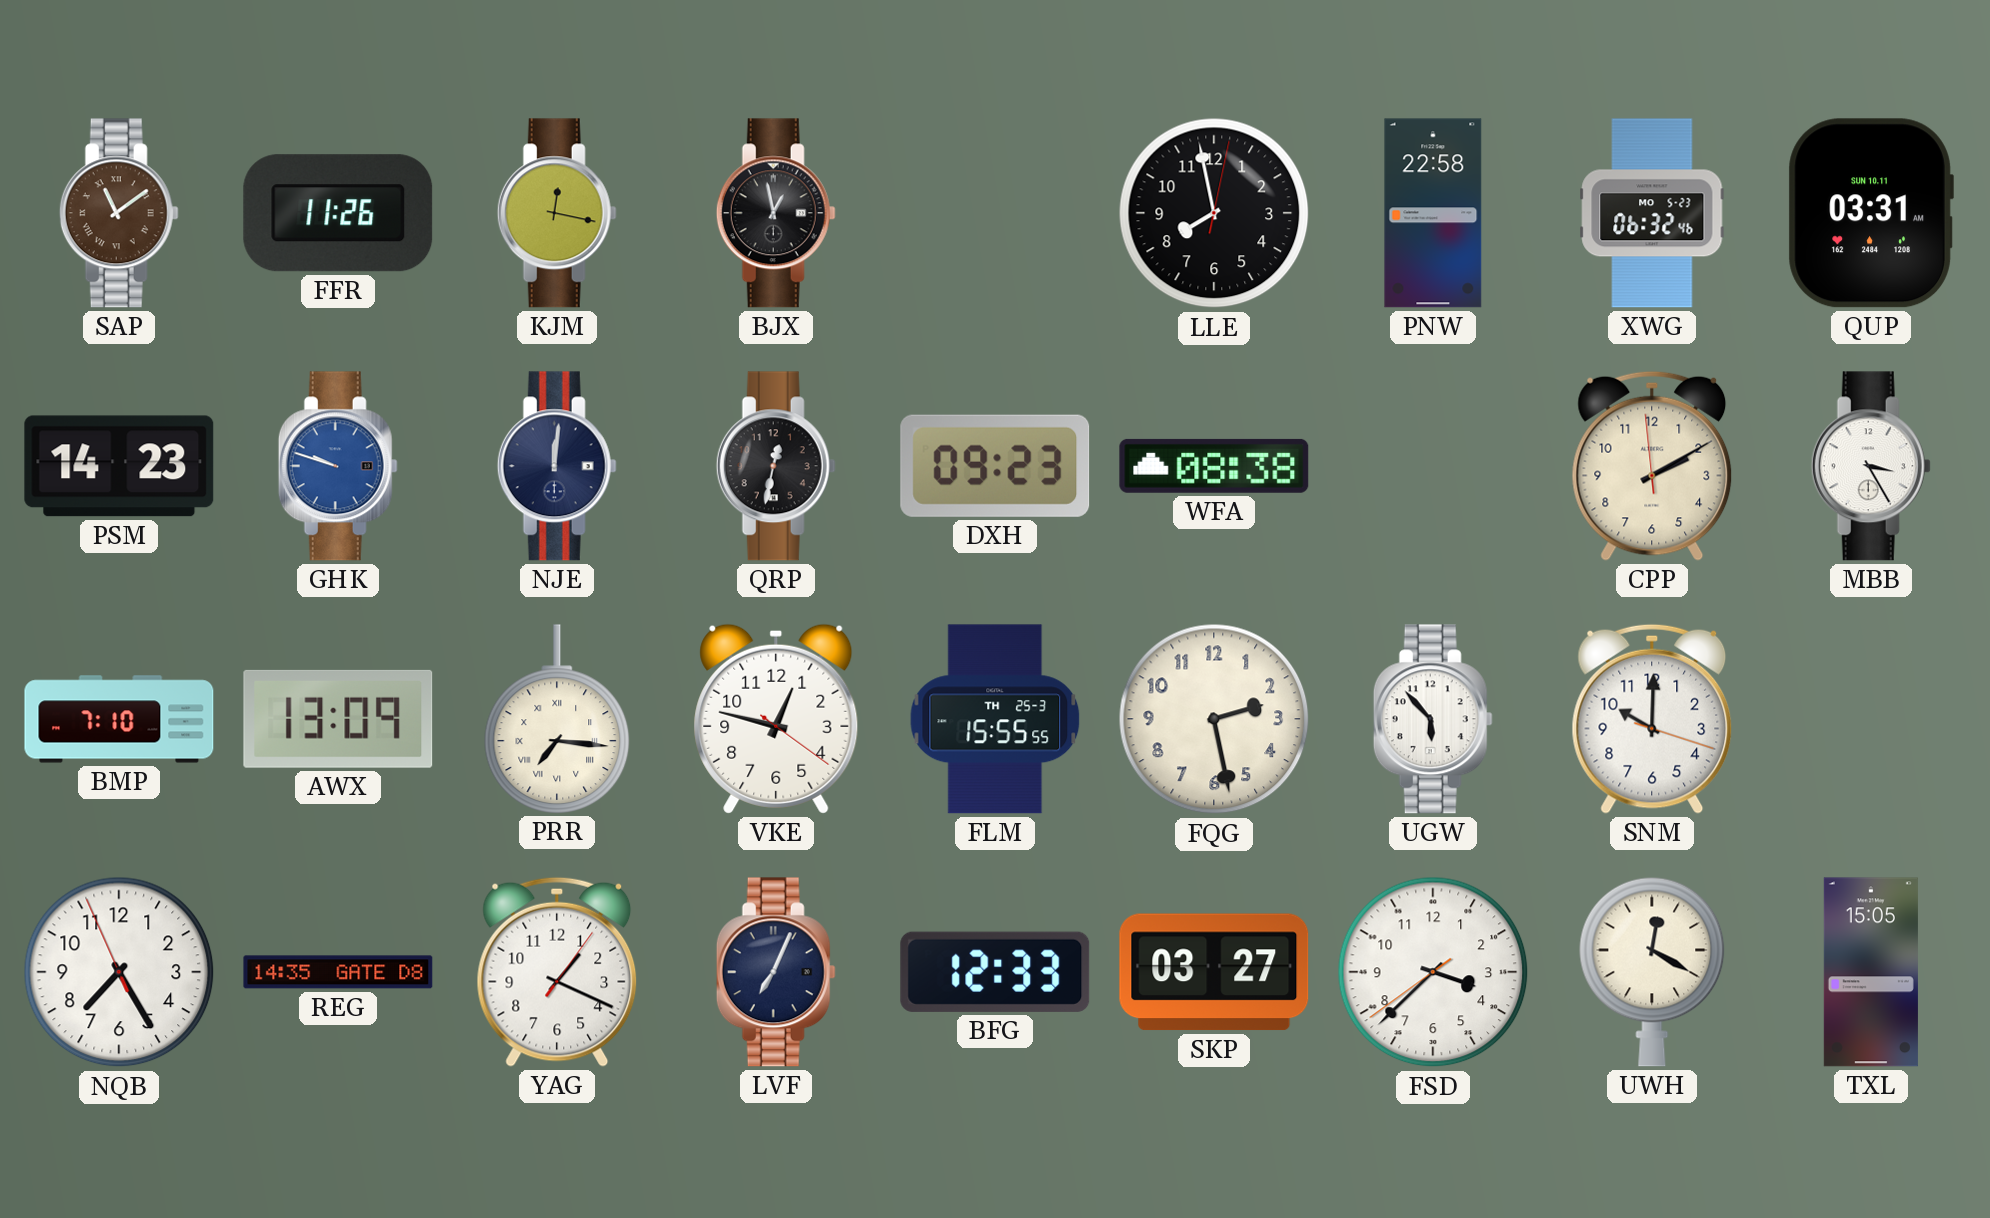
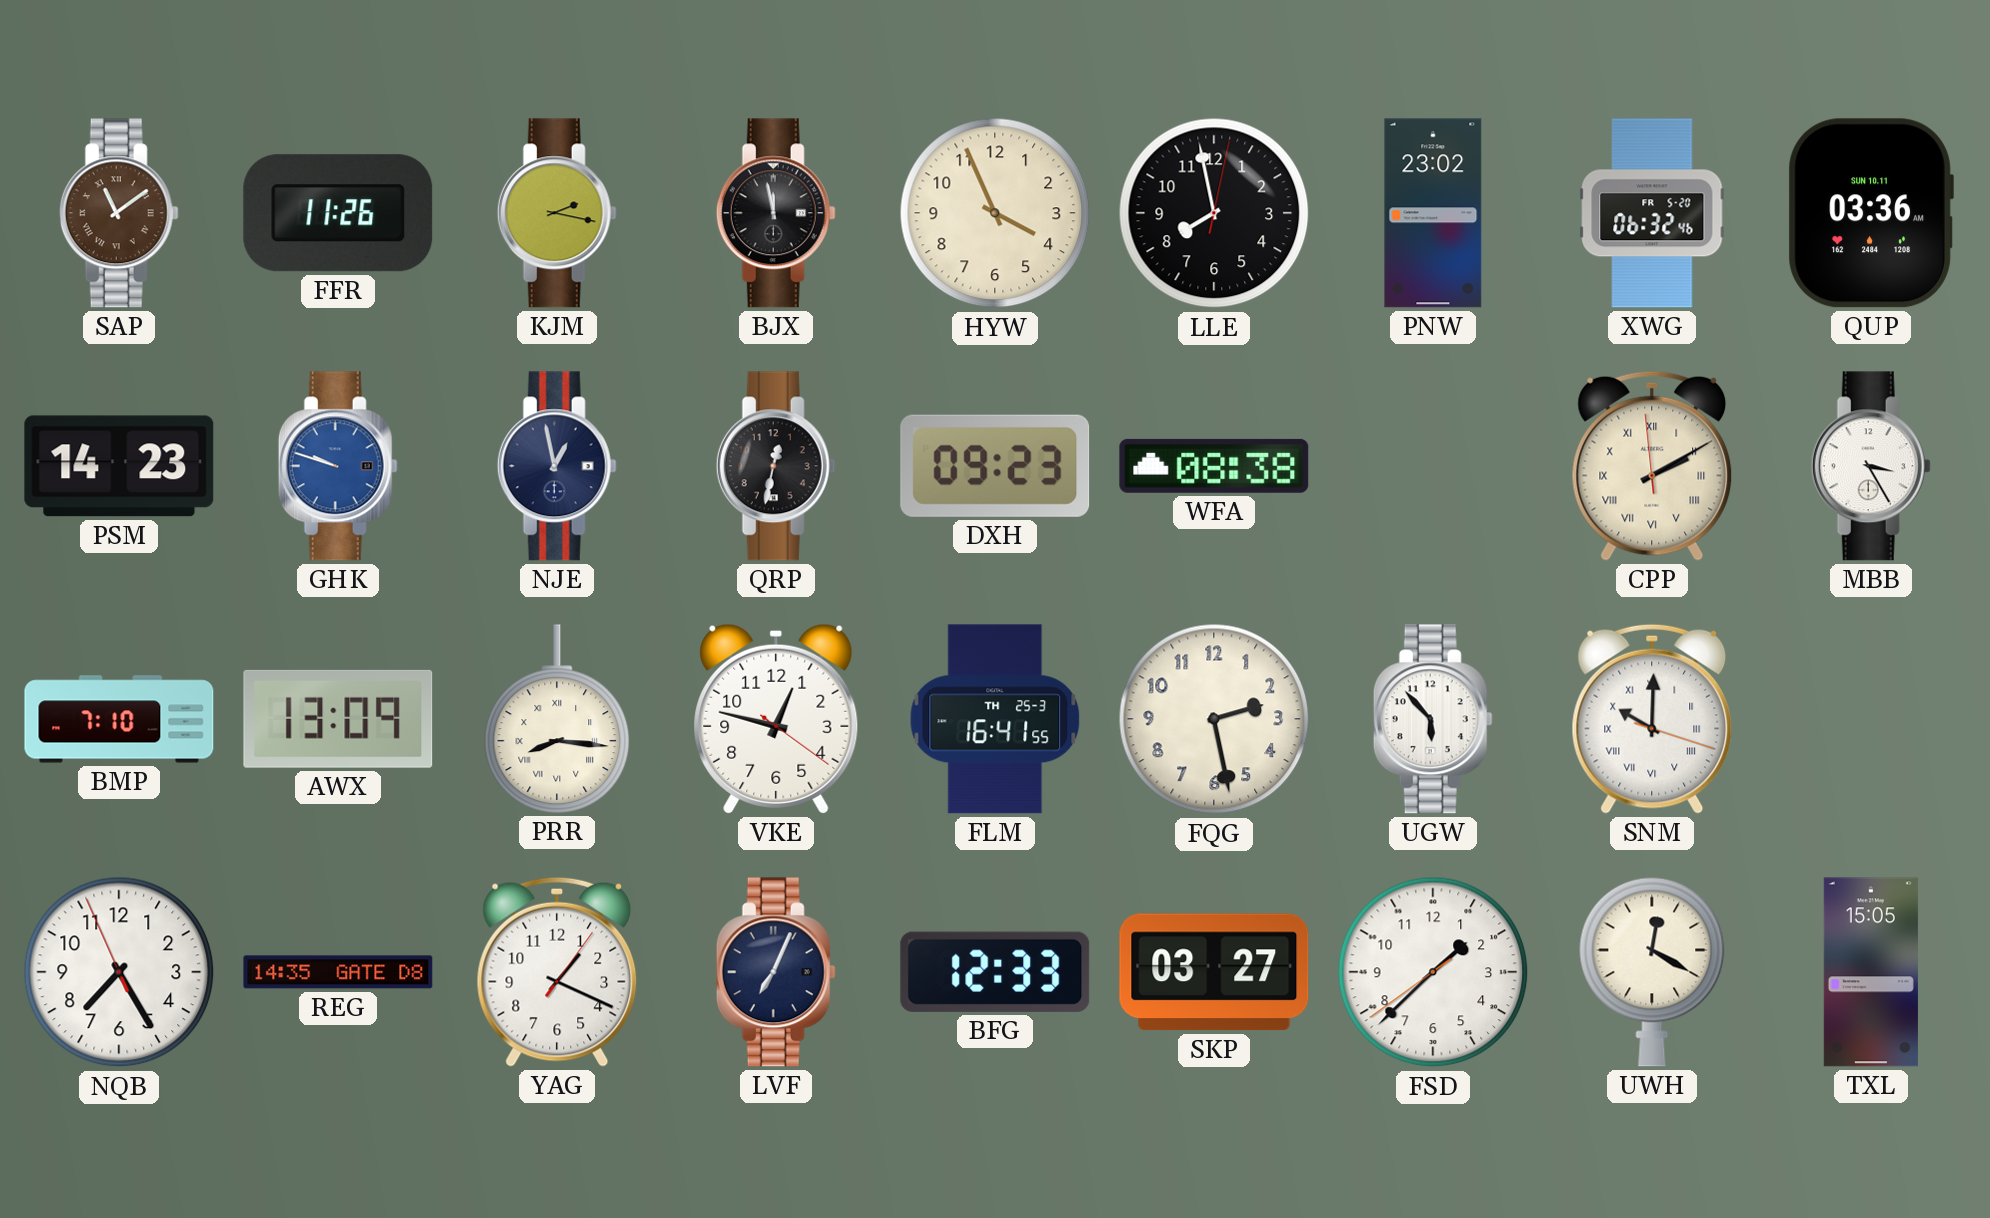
KJM: 12:17 -> 2:17 (557, 213)
BJX: 12:58 -> 11:58 (776, 213)
HYW: none -> 3:56 (995, 213)
PNW: 22:58 -> 23:02 (1433, 213)
XWG date: MO 5-23 -> FR 5-20 (1652, 213)
QUP: 03:31 -> 03:36 (1871, 213)
NJE: 12:01 -> 12:58 (557, 466)
CPP numerals: Arabic -> Roman (1652, 466)
PRR: 7:16 -> 8:16 (557, 719)
FLM: 15:55 -> 16:41 (995, 719)
SNM numerals: Arabic -> Roman (1652, 719)
FSD: 3:37 -> 1:37 (1433, 972)
